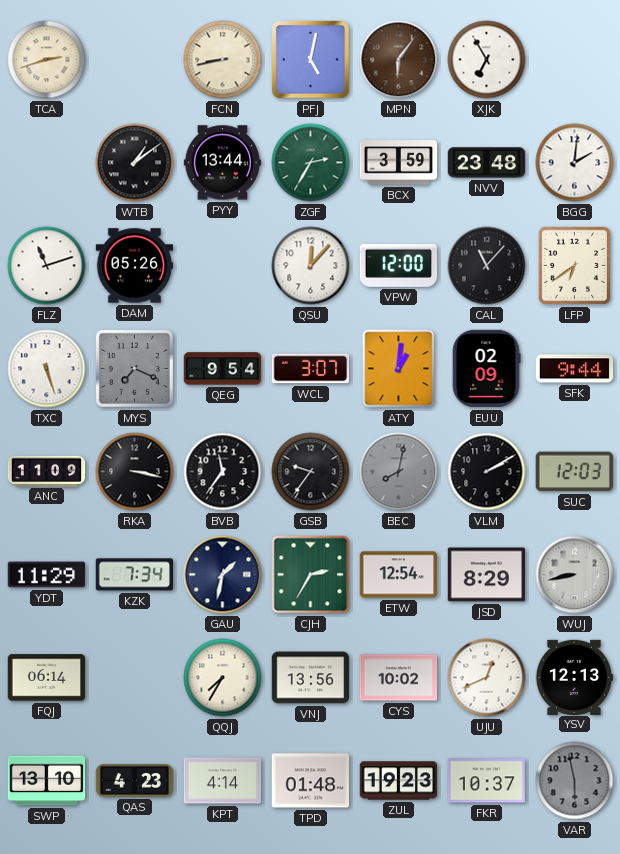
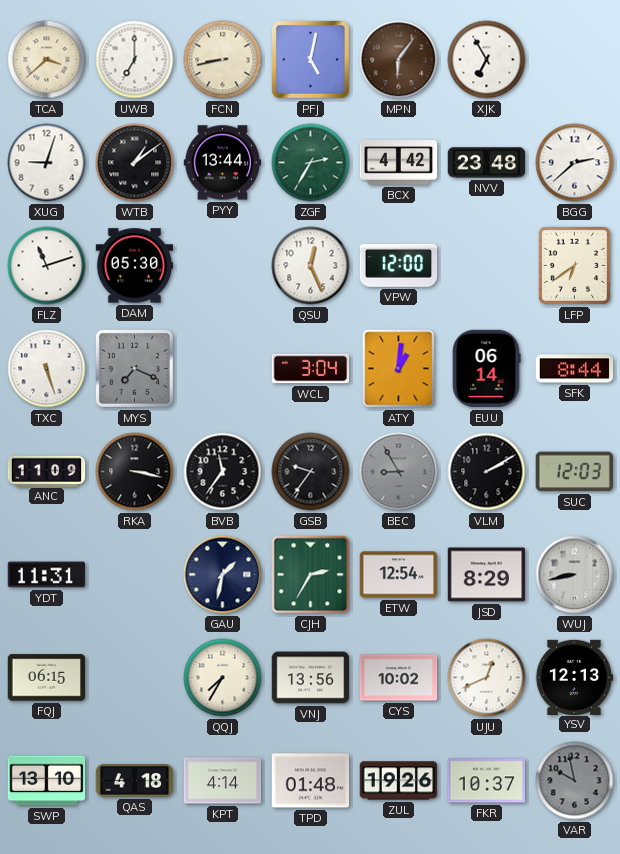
TCA: 2:42 -> 3:38 (47, 60)
UWB: none -> 7:00 (135, 60)
XUG: none -> 9:03 (47, 163)
BCX: 3:59 -> 4:42 (399, 163)
BGG: 2:01 -> 2:38 (575, 163)
DAM: 05:26 -> 05:30 (135, 266)
QSU: 12:07 -> 12:26 (311, 266)
CAL: 11:07 -> none (487, 266)
QEG: 9:54 -> none (223, 369)
WCL: 3:07 -> 3:04 (311, 369)
EUU: 02:09 -> 06:14 (486, 369)
SFK: 9:44 -> 8:44 (575, 369)
BEC: 8:02 -> 8:55 (399, 472)
YDT: 11:29 -> 11:31 (47, 575)
KZK: 7:34 -> none (135, 575)
FQJ: 06:14 -> 06:15 (47, 678)
QAS: 4:23 -> 4:18 (135, 781)
ZUL: 19:23 -> 19:26 (399, 781)
VAR: 5:58 -> 9:58 (575, 781)
